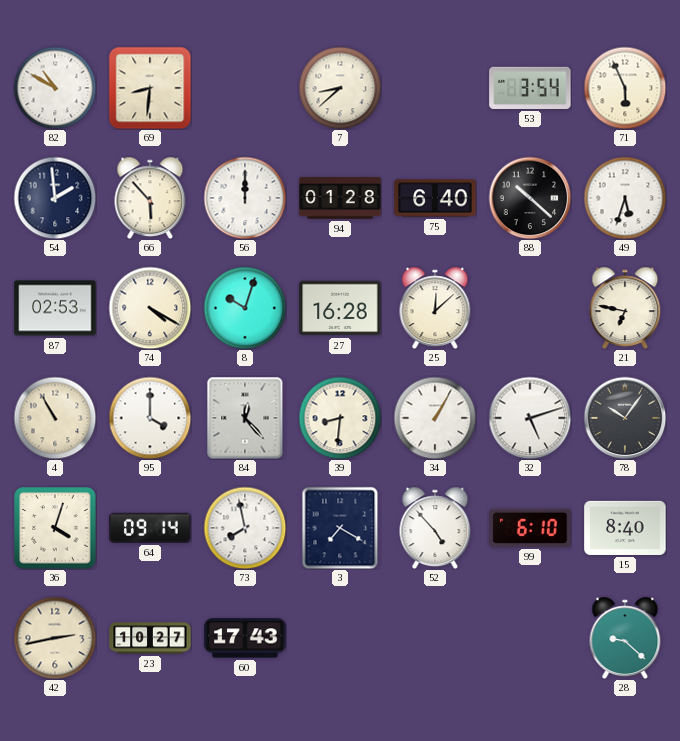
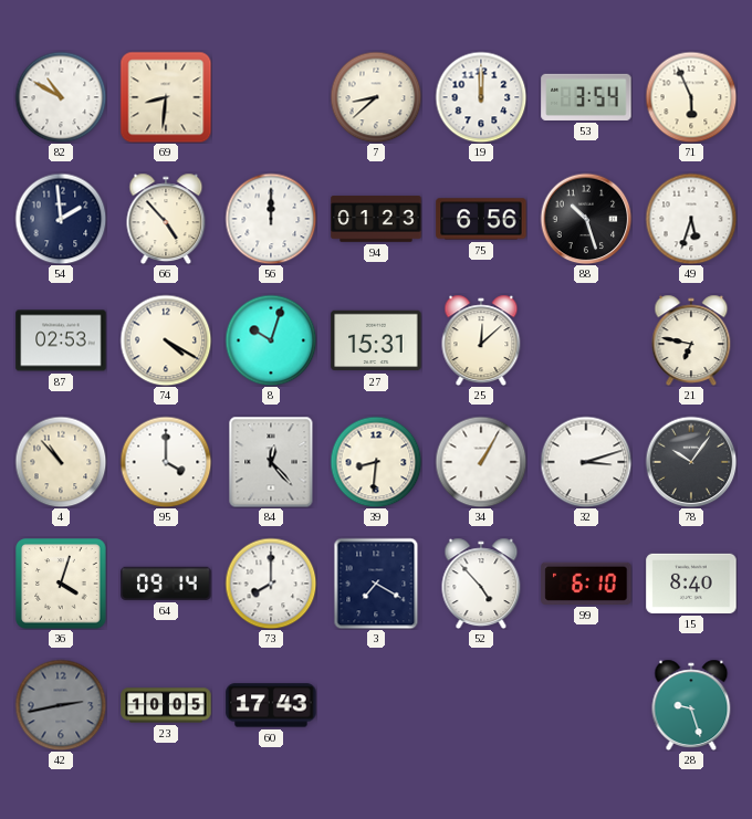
19: none -> 12:00 (481, 97)
66: 5:53 -> 4:53 (166, 219)
94: 01:28 -> 01:23 (376, 219)
75: 6:40 -> 6:56 (481, 219)
88: 10:22 -> 10:27 (586, 219)
27: 16:28 -> 15:31 (376, 340)
4: 10:55 -> 10:53 (61, 462)
32: 5:12 -> 3:12 (586, 462)
73: 7:58 -> 8:00 (271, 584)
42 dial: cream -> grey (61, 705)
23: 10:27 -> 10:05 (166, 705)
28: 9:22 -> 9:27 (691, 705)
